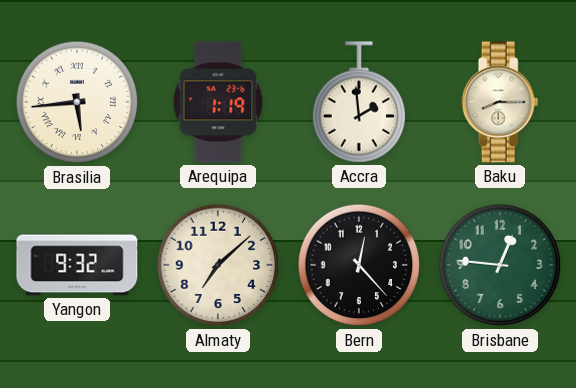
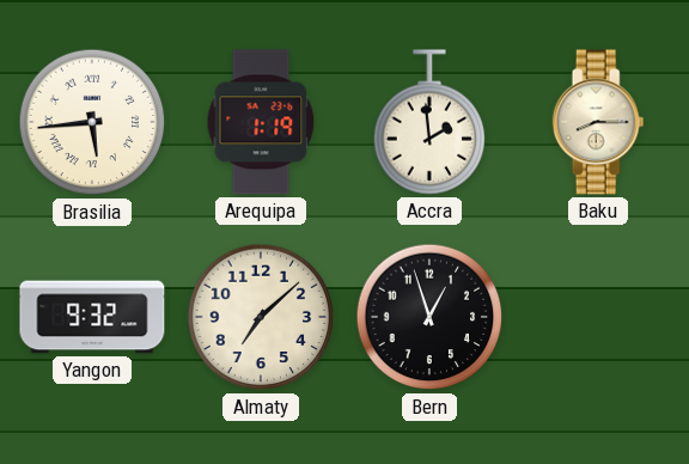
Bern: 12:23 -> 12:57 (429, 317)
Brisbane: 12:46 -> none (500, 265)
